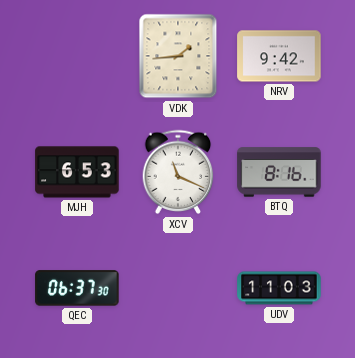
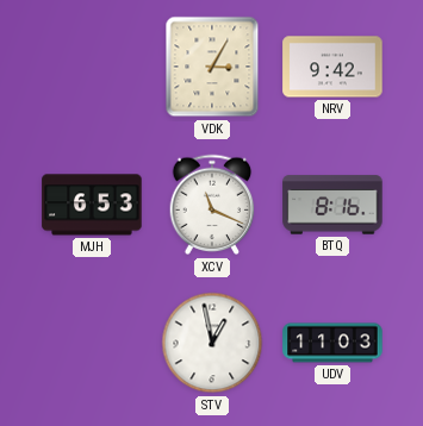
VDK: 1:44 -> 3:05 (212, 67)
QEC: 06:37 -> none (77, 288)
STV: none -> 12:58 (212, 343)
